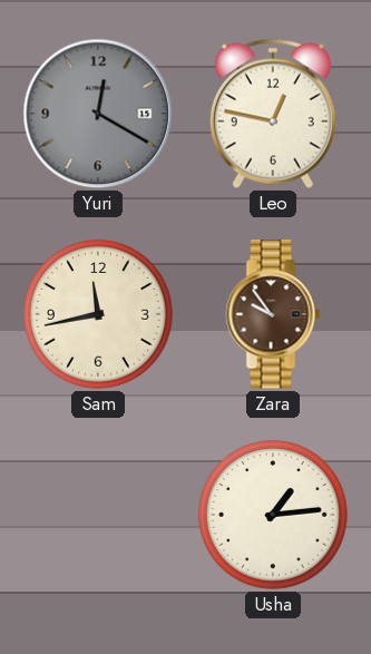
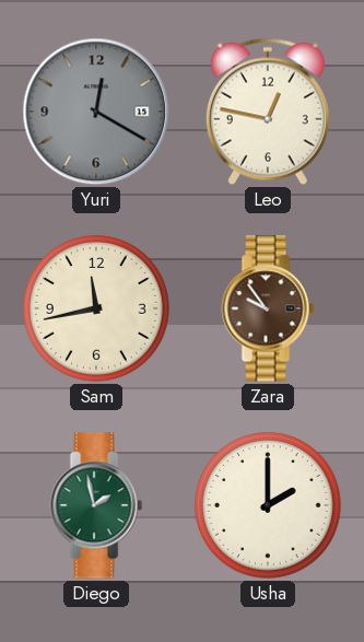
Diego: none -> 1:58 (96, 505)
Usha: 1:14 -> 2:00 (269, 506)
